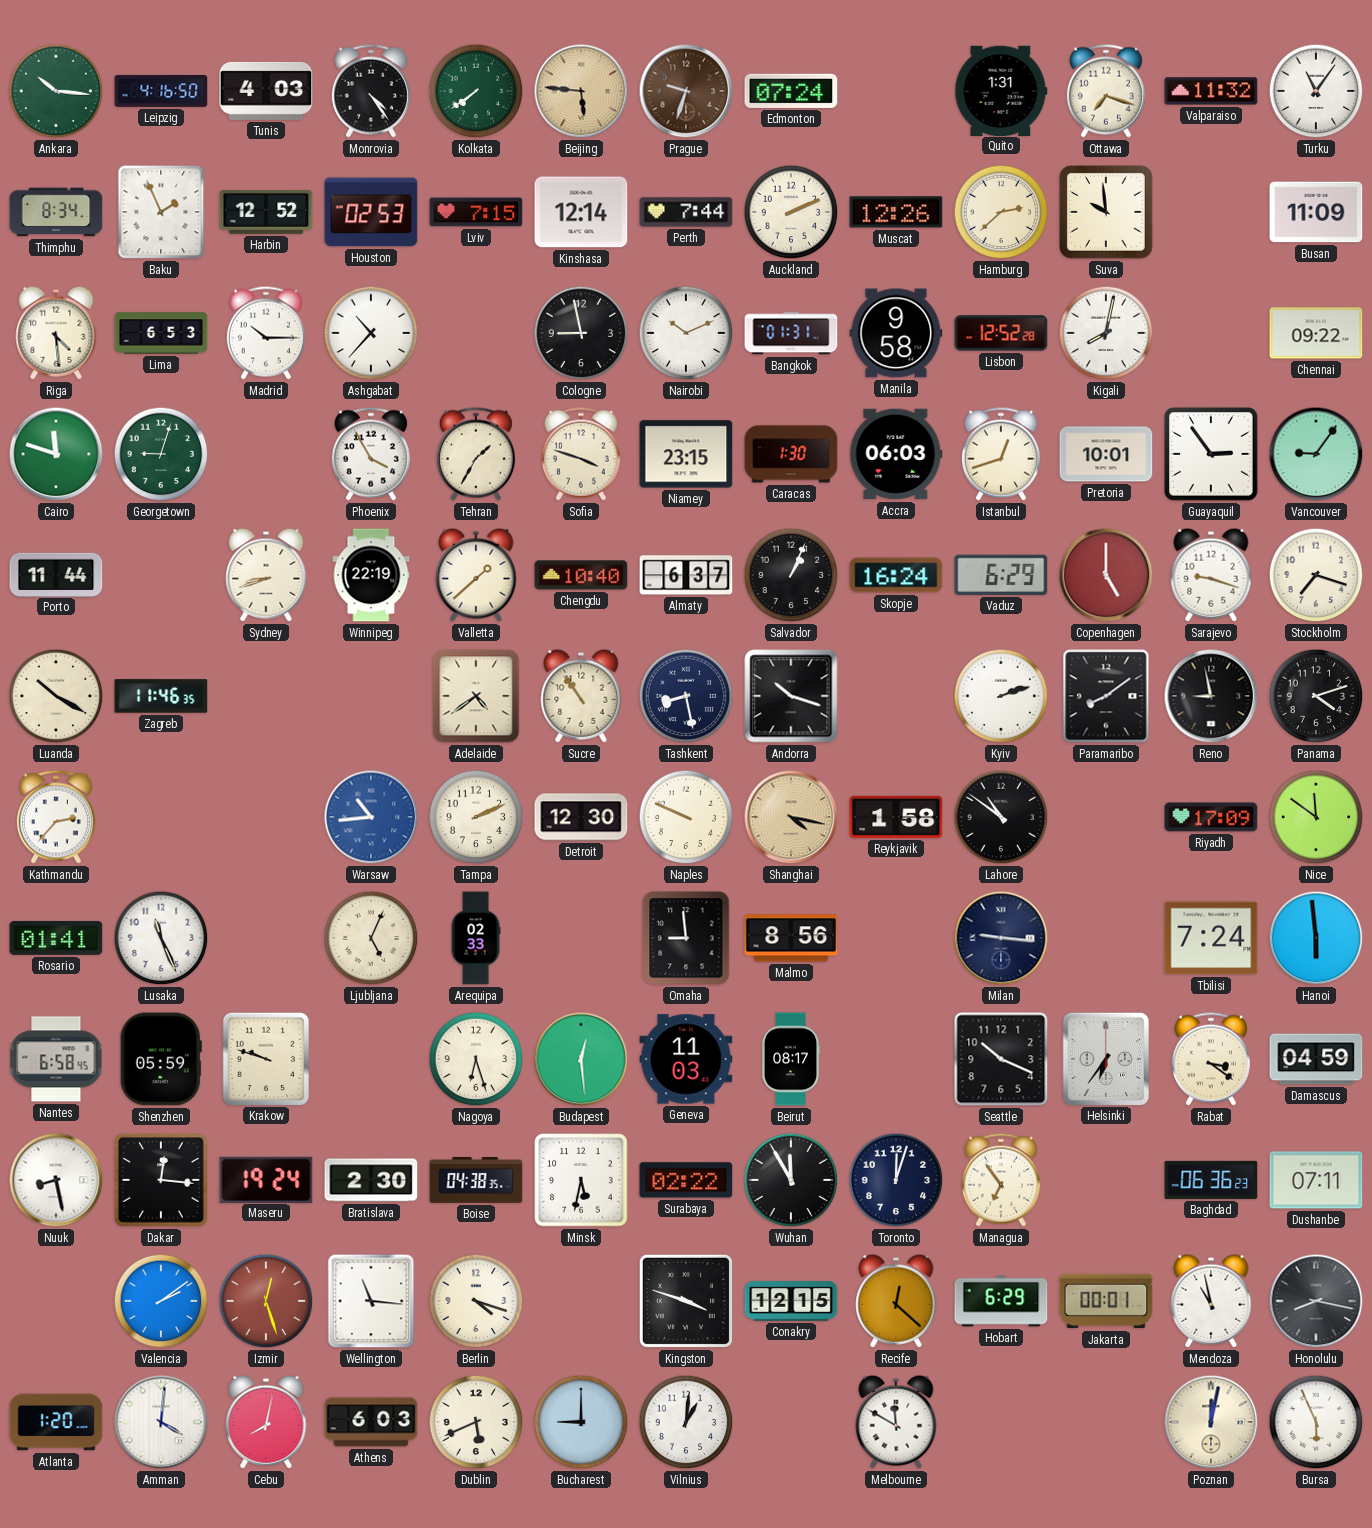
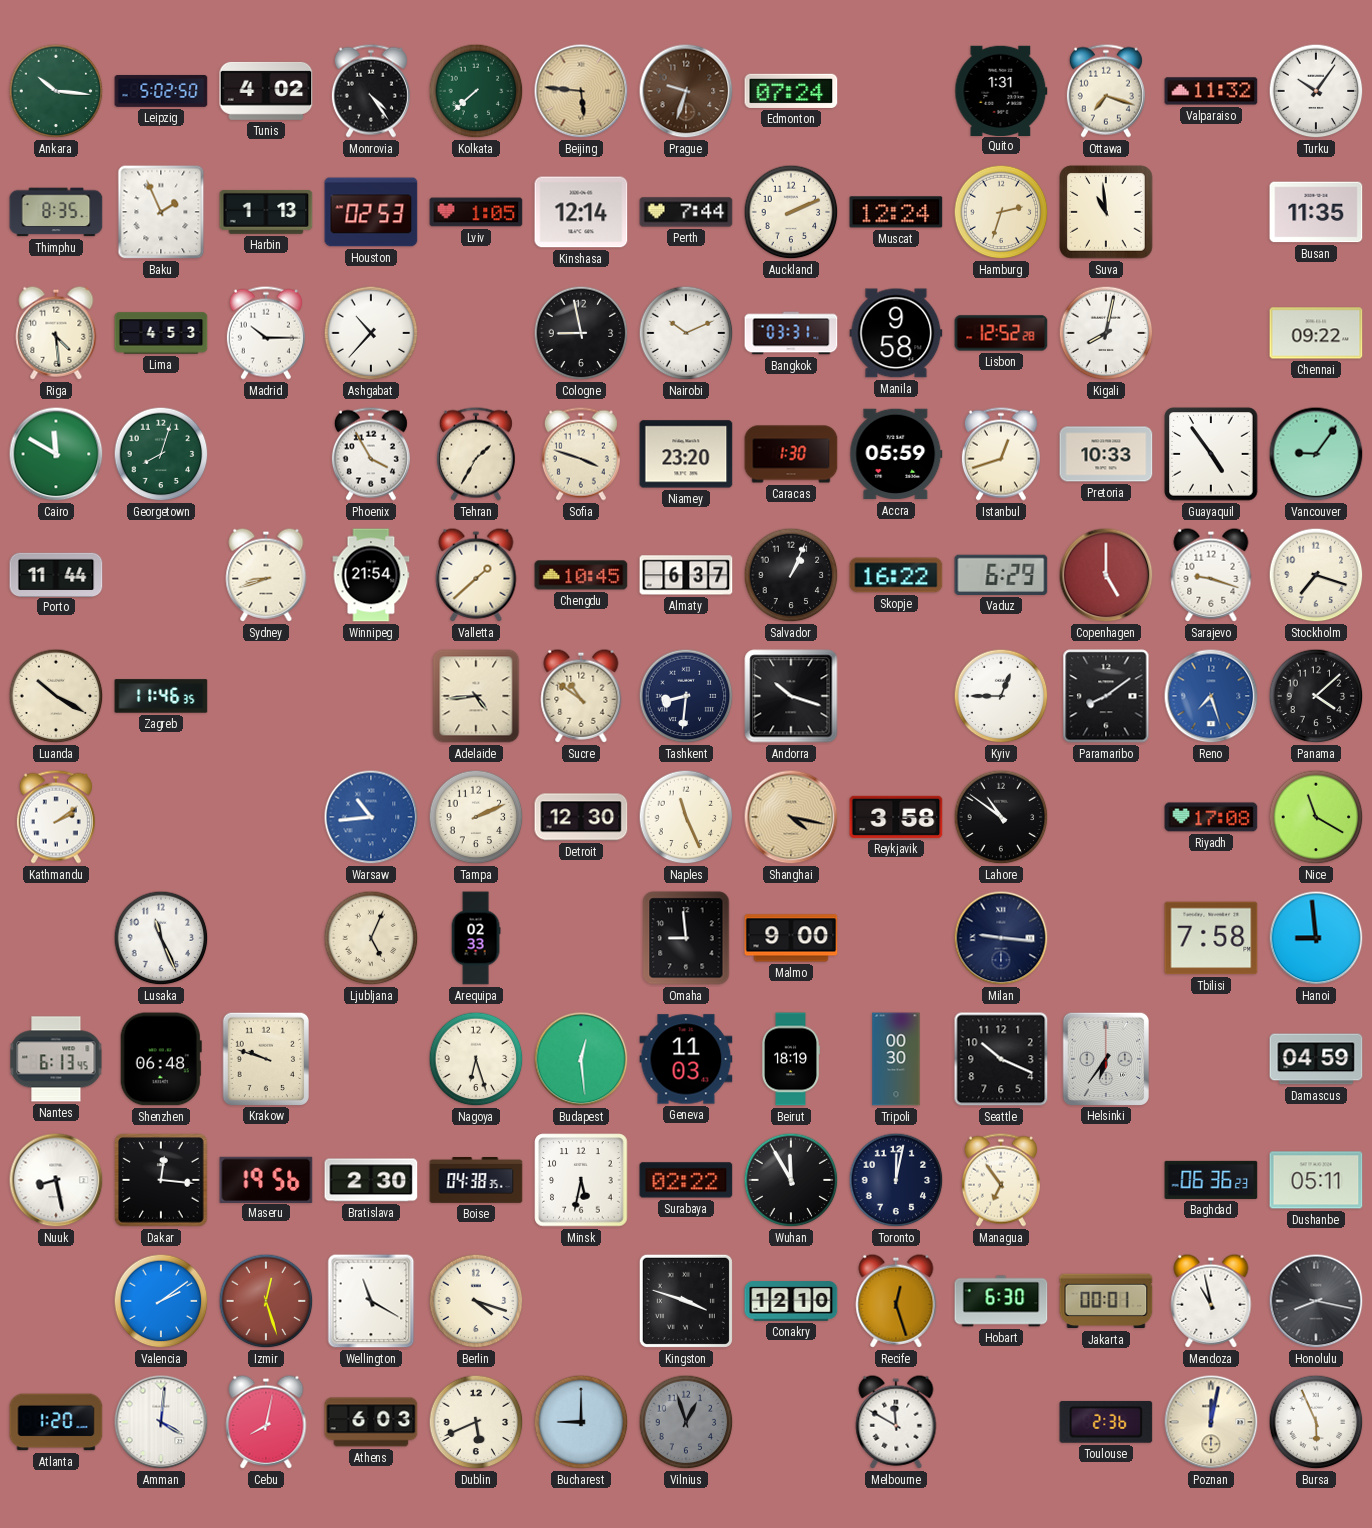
Leipzig: 4:16 -> 5:02 (161, 91)
Tunis: 4:03 -> 4:02 (266, 91)
Kolkata: 7:39 -> 7:38 (476, 91)
Turku: 11:06 -> 10:06 (1316, 91)
Thimphu: 8:34 -> 8:35 (56, 212)
Harbin: 12:52 -> 1:13 (266, 212)
Lviv: 7:15 -> 1:05 (476, 212)
Muscat: 12:26 -> 12:24 (896, 212)
Hamburg: 2:38 -> 2:33 (1001, 212)
Suva: 9:59 -> 10:59 (1106, 212)
Busan: 11:09 -> 11:35 (1316, 212)
Lima: 6:53 -> 4:53 (161, 333)
Bangkok: 01:31 -> 03:31 (791, 333)
Cairo: 11:48 -> 11:50 (56, 454)
Georgetown: 9:03 -> 8:03 (161, 454)
Niamey: 23:15 -> 23:20 (686, 454)
Accra: 06:03 -> 05:59 (896, 454)
Pretoria: 10:01 -> 10:33 (1106, 454)
Guayaquil: 2:54 -> 4:54 (1211, 454)
Winnipeg: 22:19 -> 21:54 (371, 575)
Chengdu: 10:40 -> 10:45 (581, 575)
Skopje: 16:24 -> 16:22 (896, 575)
Adelaide: 4:39 -> 4:44 (476, 696)
Sucre: 10:54 -> 10:51 (581, 696)
Tashkent: 8:28 -> 8:31 (686, 696)
Kyiv: 2:12 -> 12:45 (1001, 696)
Reno: 8:58 -> 7:27 (1211, 696)
Reno dial: black -> blue (1211, 696)
Panama: 4:12 -> 4:08 (1316, 696)
Kathmandu: 2:37 -> 2:09 (56, 817)
Naples: 9:49 -> 11:26 (686, 817)
Reykjavik: 1:58 -> 3:58 (896, 817)
Riyadh: 17:09 -> 17:08 (1211, 817)
Nice: 11:51 -> 11:20 (1316, 817)
Rosario: 01:41 -> none (56, 938)
Malmo: 8:56 -> 9:00 (791, 938)
Tbilisi: 7:24 -> 7:58 (1211, 938)
Hanoi: 5:59 -> 8:59 (1316, 938)
Nantes: 6:58 -> 6:13 (56, 1059)
Shenzhen: 05:59 -> 06:48 (161, 1059)
Beirut: 08:17 -> 18:19 (791, 1059)
Tripoli: none -> 00:30 (896, 1059)
Rabat: 3:21 -> none (1211, 1059)
Maseru: 19:24 -> 19:56 (266, 1179)
Toronto: 12:03 -> 12:02 (896, 1180)
Dushanbe: 07:11 -> 05:11 (1316, 1180)
Wellington: 11:16 -> 11:20 (371, 1301)
Conakry: 12:15 -> 12:10 (791, 1301)
Recife: 12:22 -> 12:27 (896, 1301)
Hobart: 6:29 -> 6:30 (1001, 1301)
Vilnius: 1:01 -> 12:57 (686, 1422)
Vilnius dial: white -> grey (686, 1422)
Toulouse: none -> 2:36 (1106, 1422)
